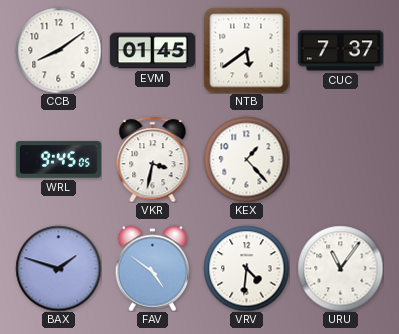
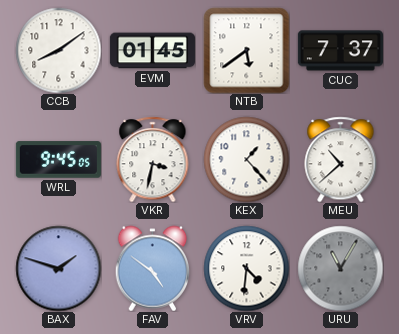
MEU: none -> 10:38 (341, 159)
URU: 11:06 -> 11:05 (340, 268)
URU dial: white -> grey (340, 268)
